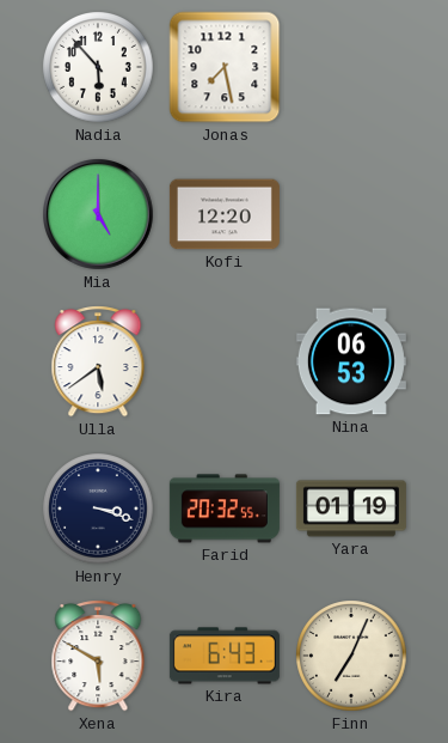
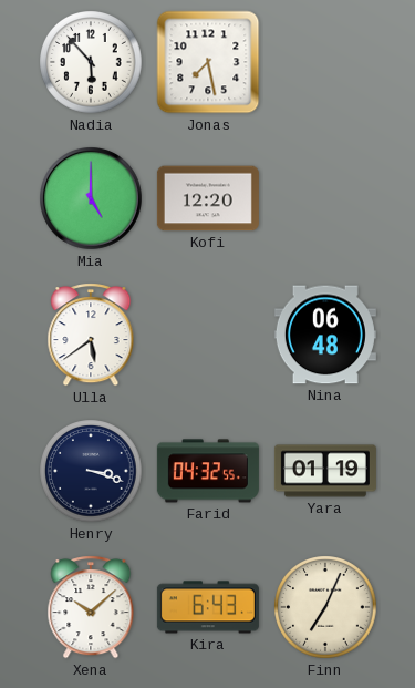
Nina: 06:53 -> 06:48 (325, 335)
Farid: 20:32 -> 04:32 (208, 471)
Xena: 5:50 -> 10:08 (91, 607)
